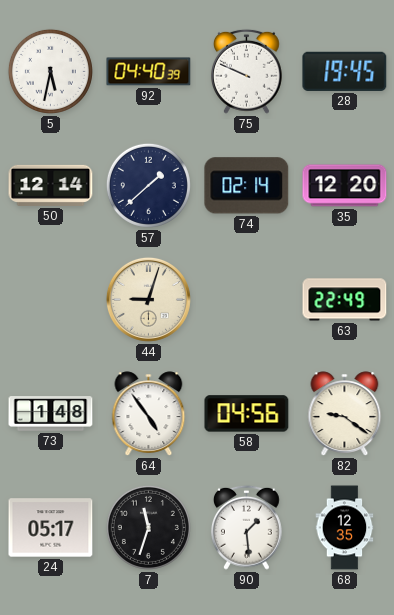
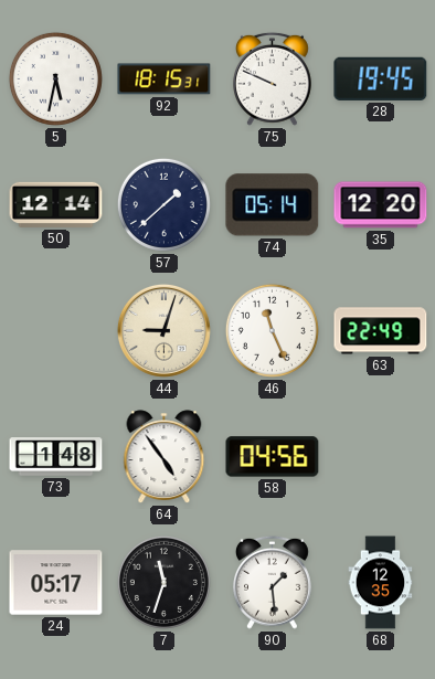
92: 04:40 -> 18:15 (165, 79)
74: 02:14 -> 05:14 (273, 205)
46: none -> 11:26 (272, 330)
82: 9:21 -> none (345, 414)
